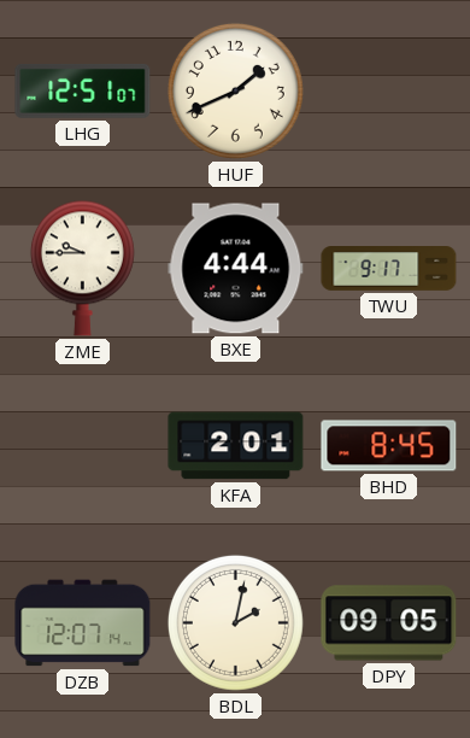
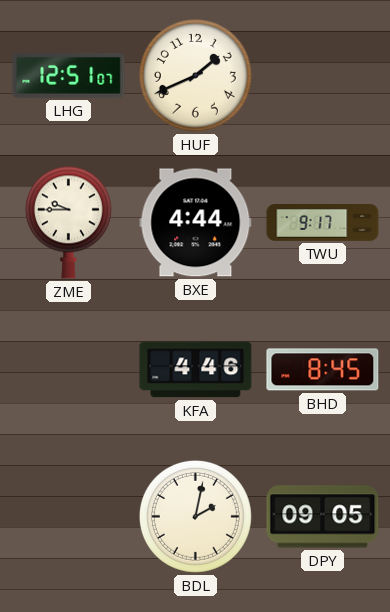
KFA: 2:01 -> 4:46 (196, 370)
DZB: 12:07 -> none (83, 623)
